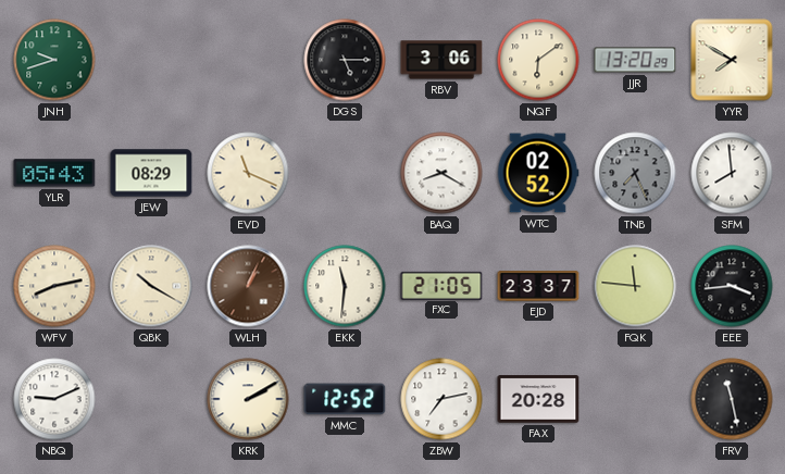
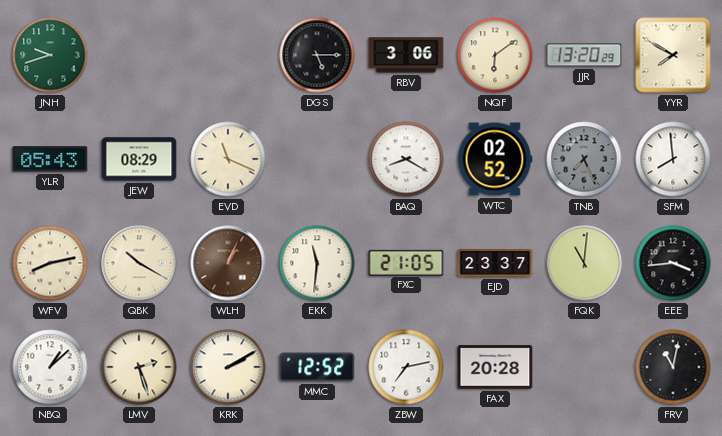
FQK: 11:46 -> 11:01 (584, 263)
NBQ: 9:11 -> 1:08 (50, 367)
LMV: none -> 2:27 (139, 367)
FRV: 11:28 -> 11:02 (673, 367)
